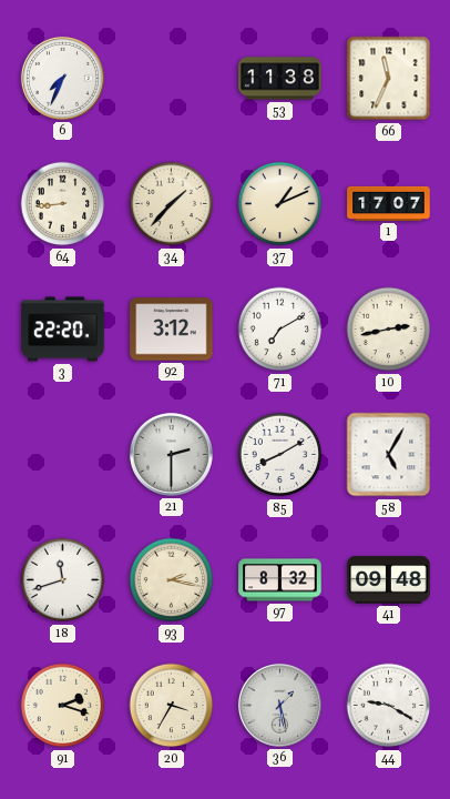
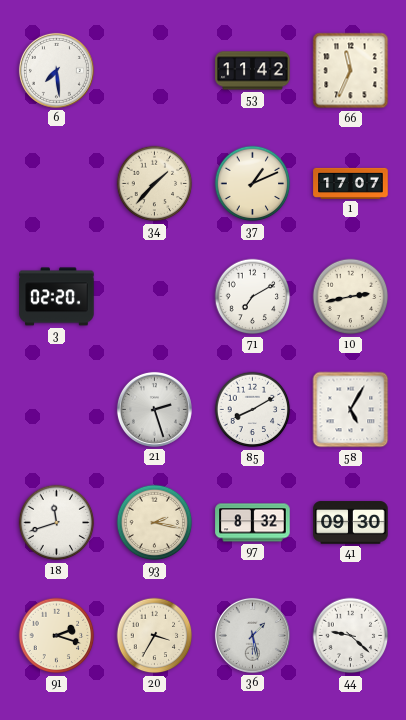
6: 7:34 -> 7:29 (56, 70)
53: 11:38 -> 11:42 (253, 71)
64: 8:44 -> none (63, 204)
3: 22:20 -> 02:20 (57, 297)
92: 3:12 -> none (172, 330)
21: 2:30 -> 2:27 (154, 409)
41: 09:48 -> 09:30 (351, 523)
44: 9:20 -> 9:22 (351, 636)
